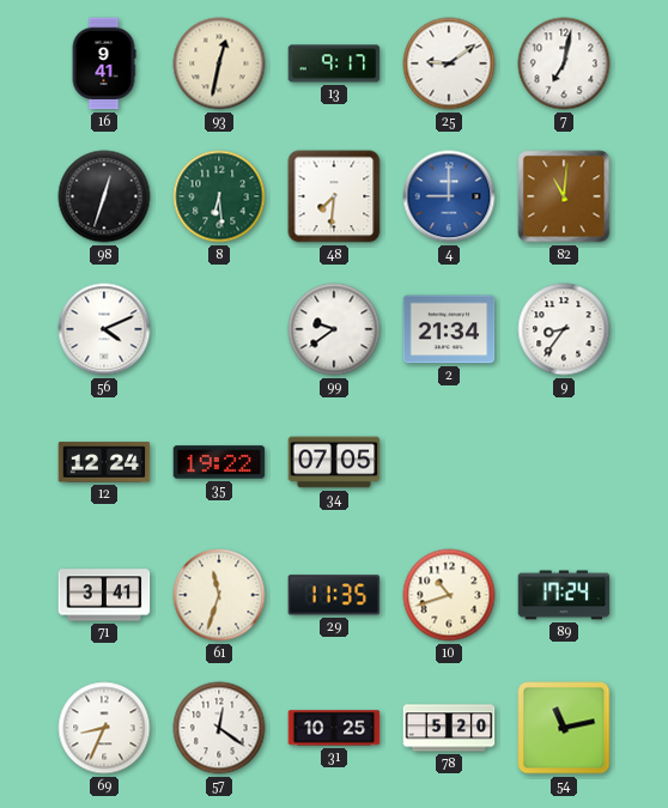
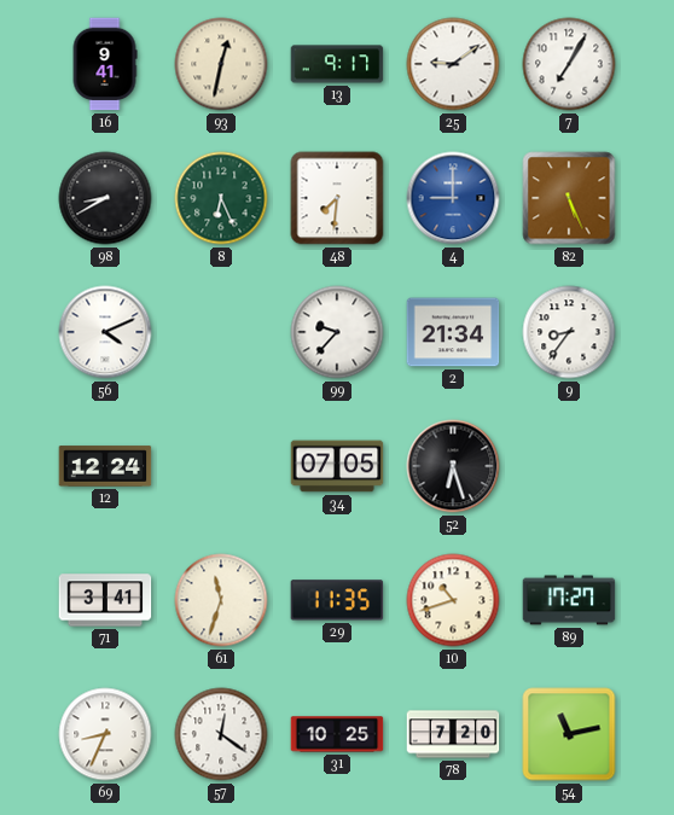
7: 7:02 -> 7:05 (569, 64)
98: 12:33 -> 8:40 (105, 198)
8: 6:29 -> 6:26 (221, 198)
82: 11:01 -> 5:26 (569, 198)
99: 9:39 -> 9:37 (337, 332)
35: 19:22 -> none (219, 462)
52: none -> 6:27 (453, 466)
89: 17:24 -> 17:27 (569, 600)
78: 5:20 -> 7:20 (453, 734)
